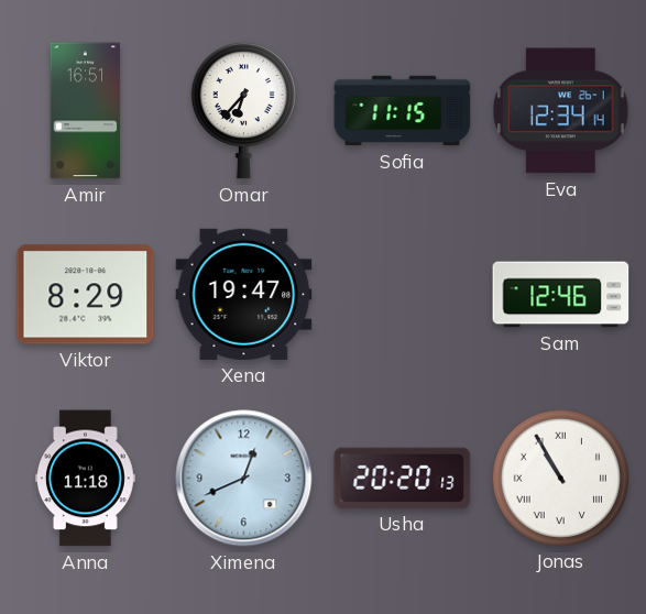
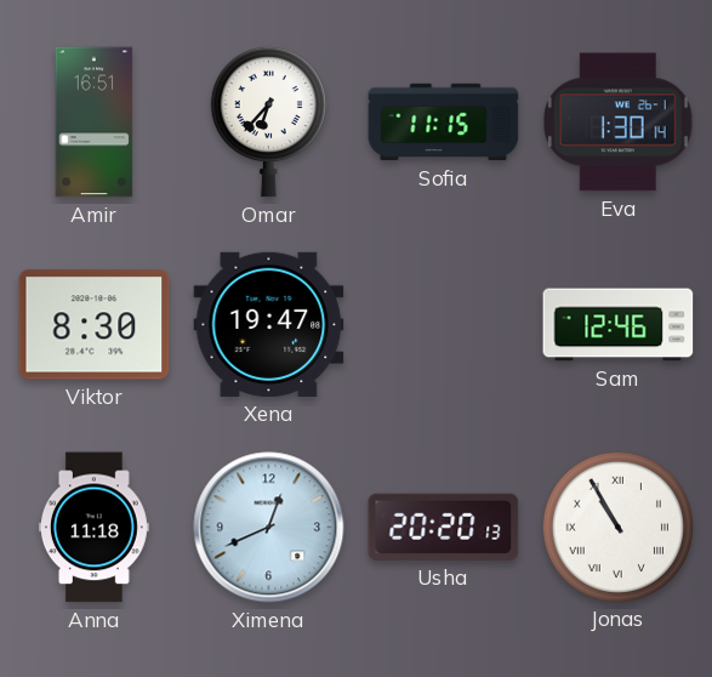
Eva: 12:34 -> 1:30 (619, 123)
Viktor: 8:29 -> 8:30 (95, 325)
